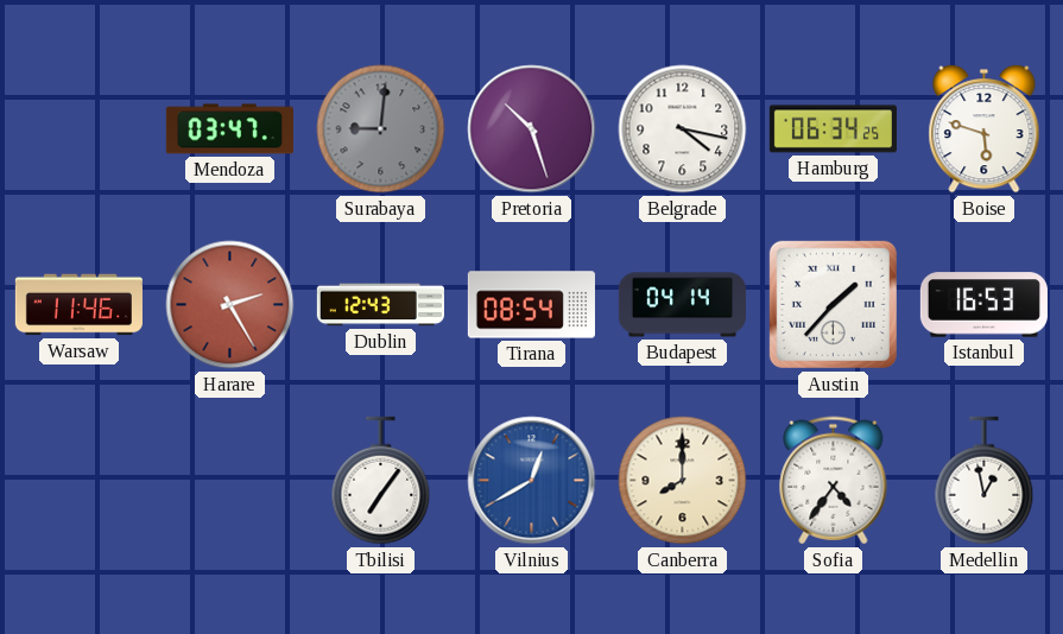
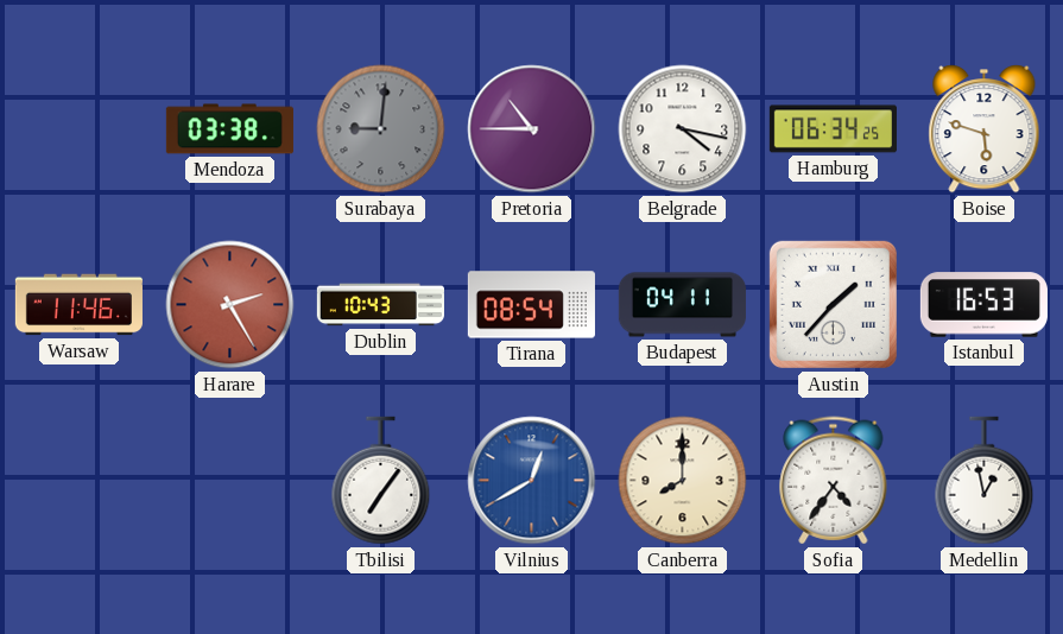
Mendoza: 03:47 -> 03:38 (229, 129)
Pretoria: 10:27 -> 10:45 (532, 129)
Dublin: 12:43 -> 10:43 (380, 305)
Budapest: 04:14 -> 04:11 (682, 305)
